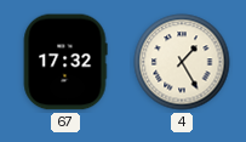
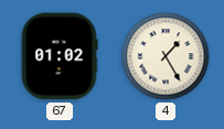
67: 17:32 -> 01:02 (60, 56)
